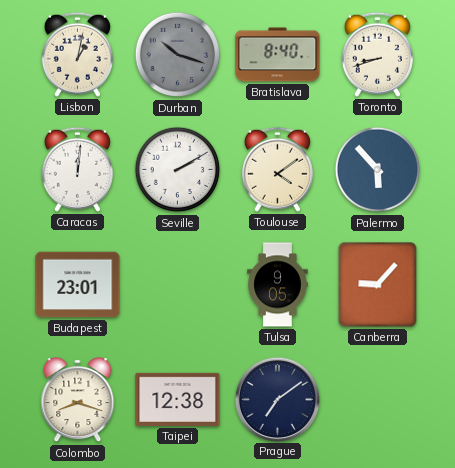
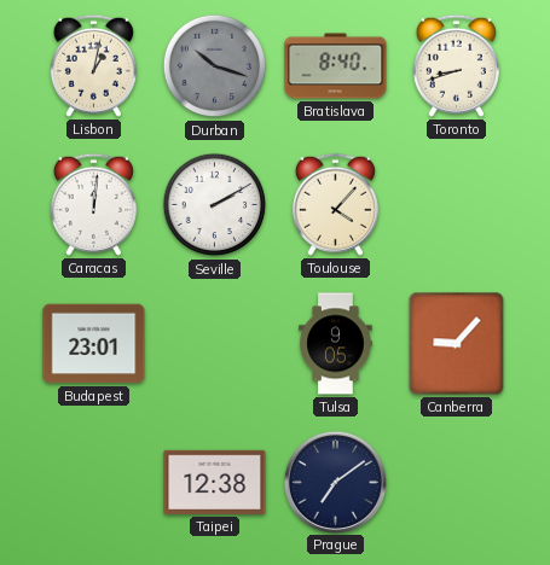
Toulouse: 4:09 -> 4:07 (335, 204)
Palermo: 5:53 -> none (378, 170)
Colombo: 8:18 -> none (78, 400)
